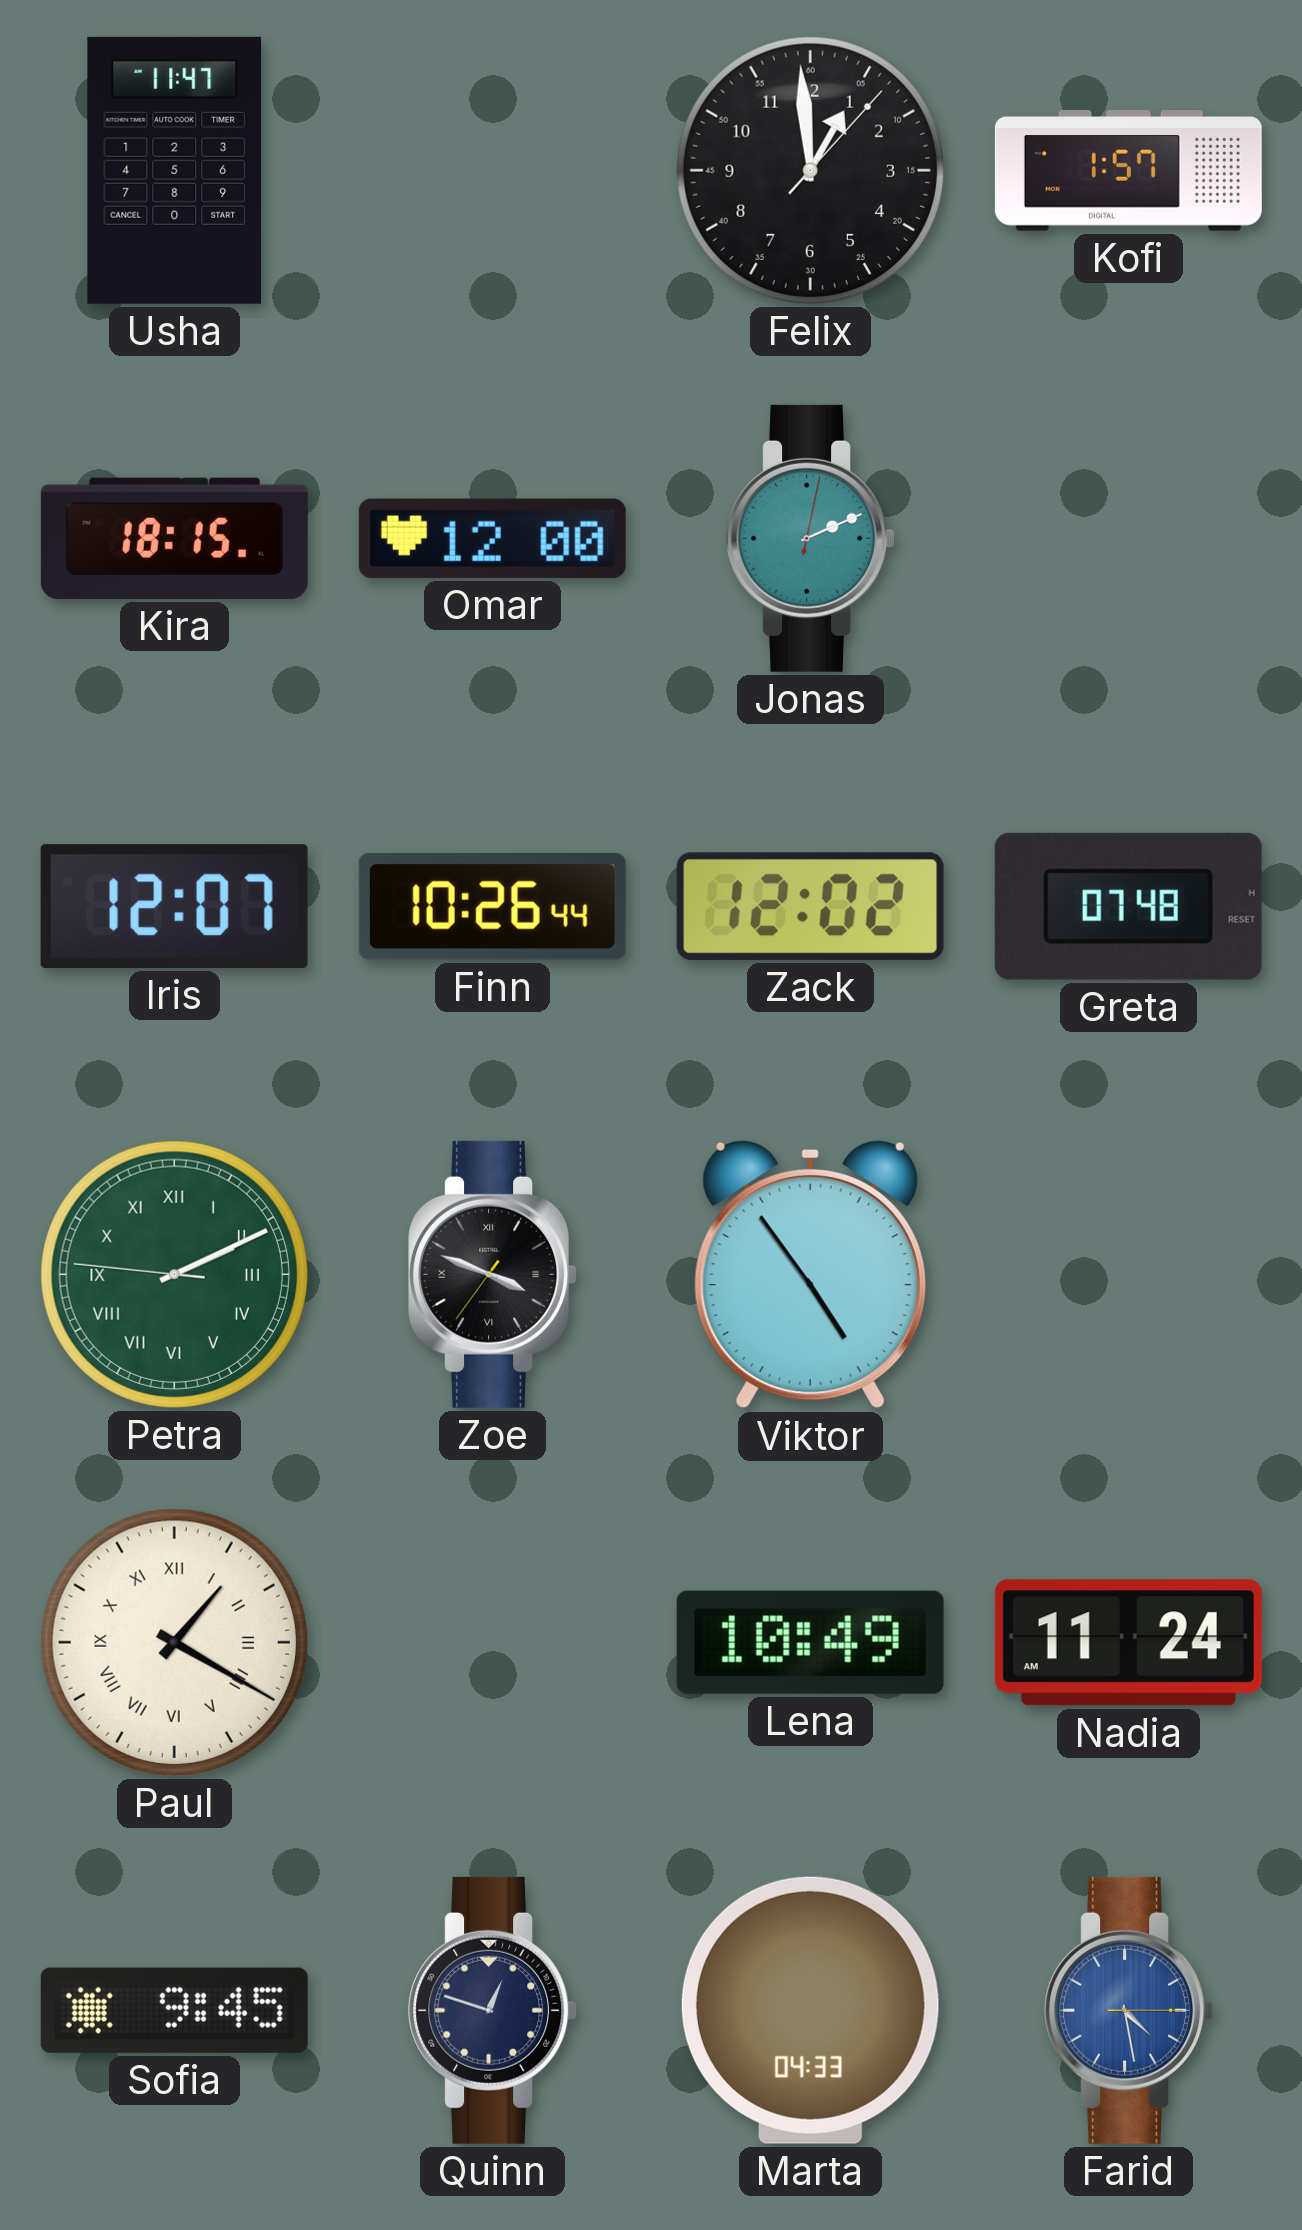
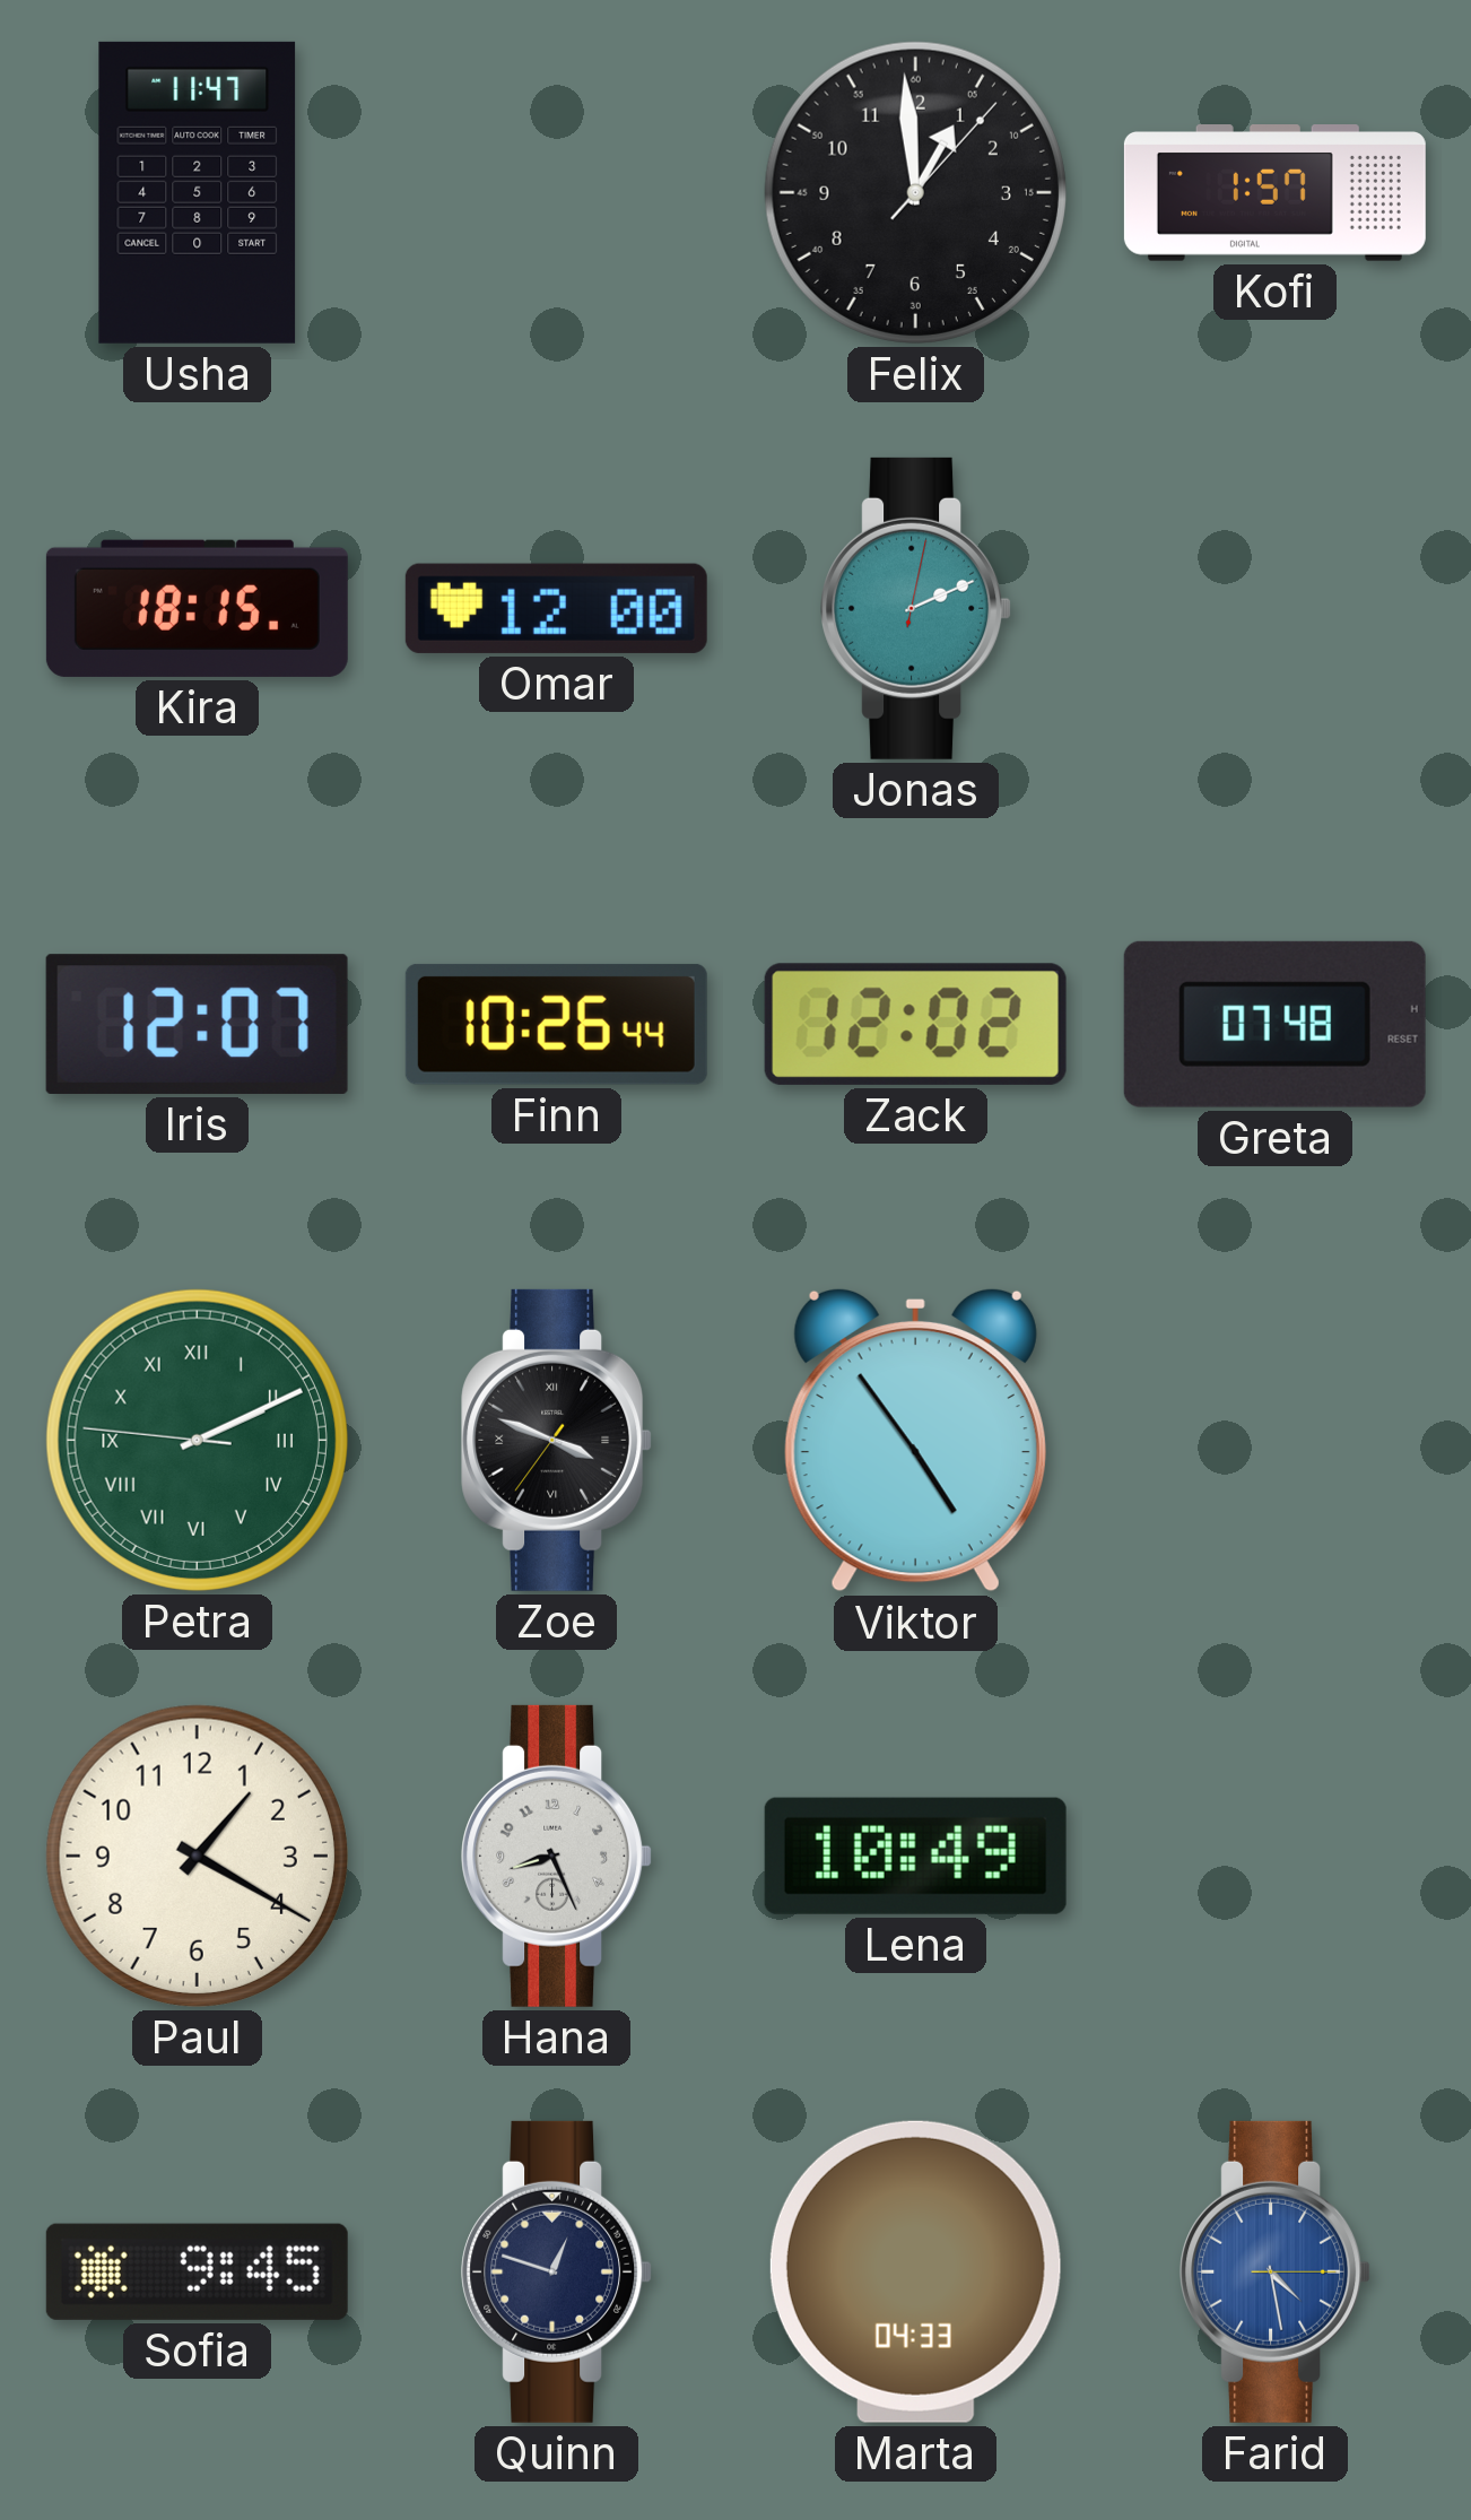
Paul numerals: Roman -> Arabic (197, 1856)
Hana: none -> 8:26 (557, 1856)
Nadia: 11:24 -> none (1128, 1643)
